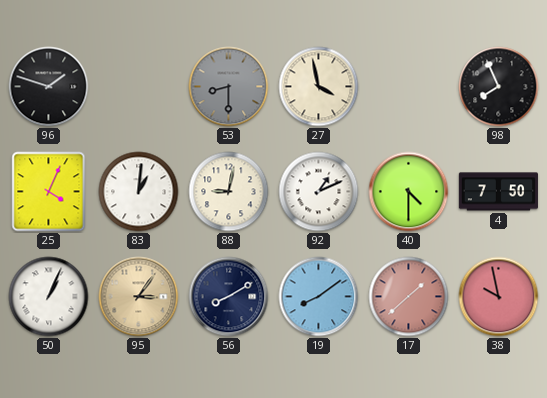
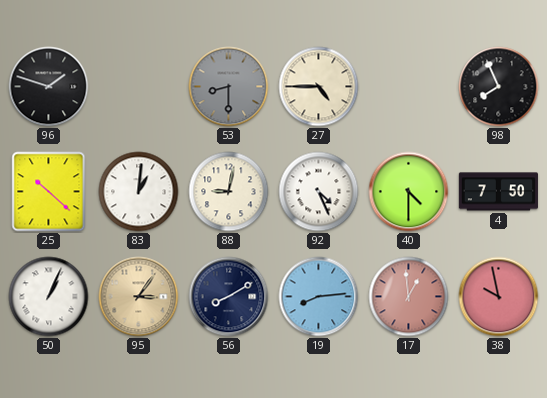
27: 3:58 -> 4:45 (319, 87)
25: 4:04 -> 10:22 (49, 192)
92: 1:11 -> 4:26 (319, 192)
19: 8:09 -> 8:14 (319, 297)
17: 1:38 -> 12:59 (409, 297)
